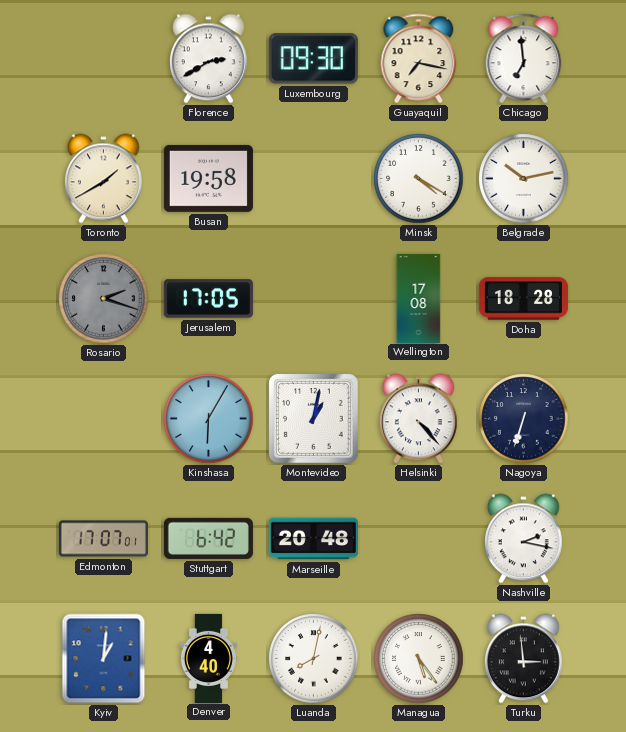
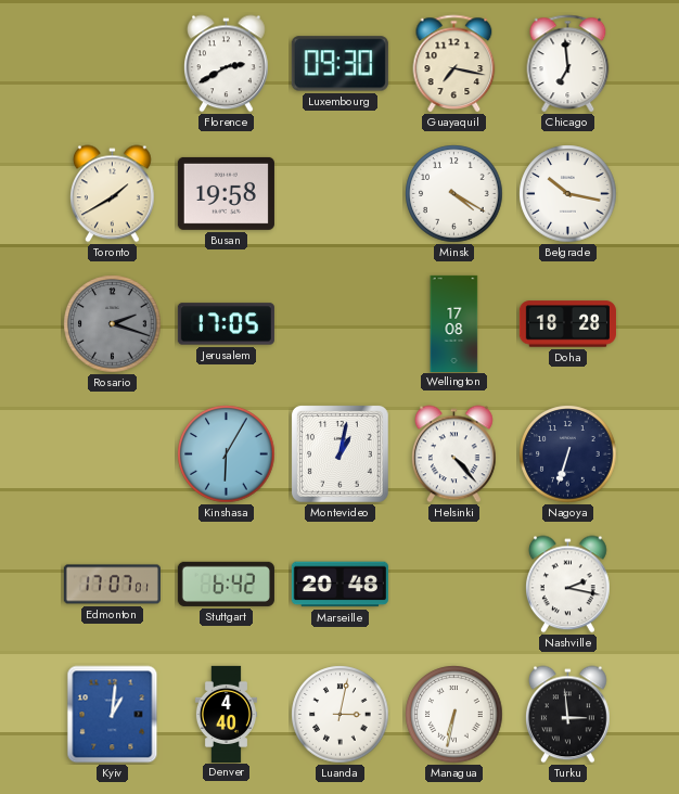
Belgrade: 10:13 -> 10:17 (568, 194)
Luanda: 8:02 -> 3:02 (341, 715)
Managua: 5:24 -> 6:32 (454, 715)
